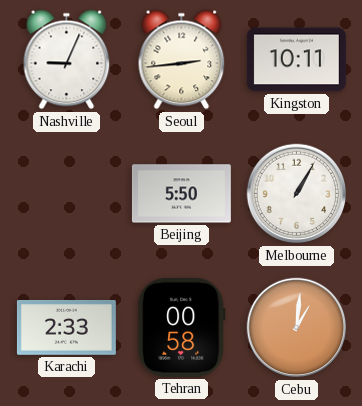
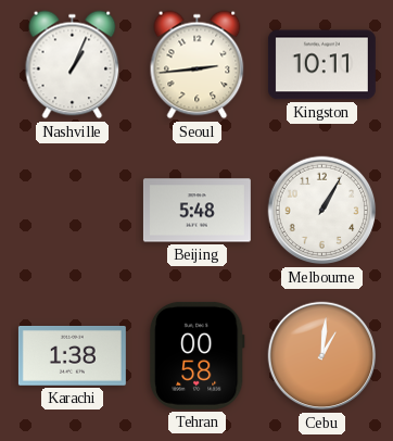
Nashville: 9:04 -> 1:04 (73, 65)
Beijing: 5:50 -> 5:48 (196, 211)
Karachi: 2:33 -> 1:38 (72, 356)
